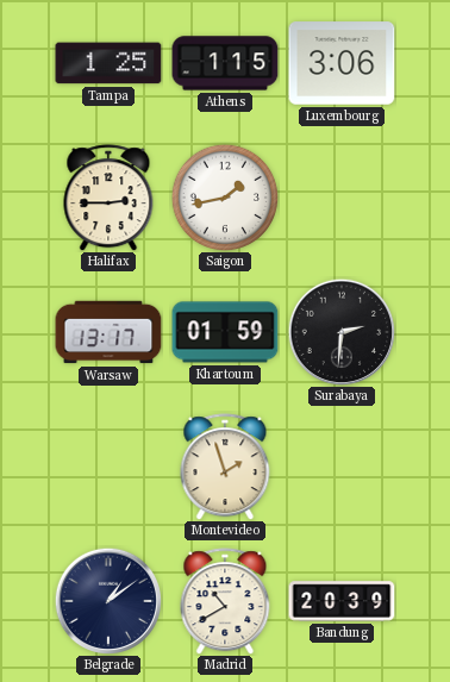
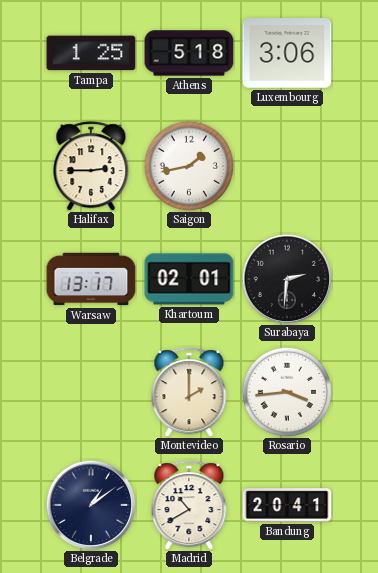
Athens: 1:15 -> 5:18 (189, 53)
Khartoum: 01:59 -> 02:01 (189, 279)
Montevideo: 1:57 -> 2:00 (189, 392)
Rosario: none -> 3:44 (287, 392)
Bandung: 20:39 -> 20:41 (287, 505)
